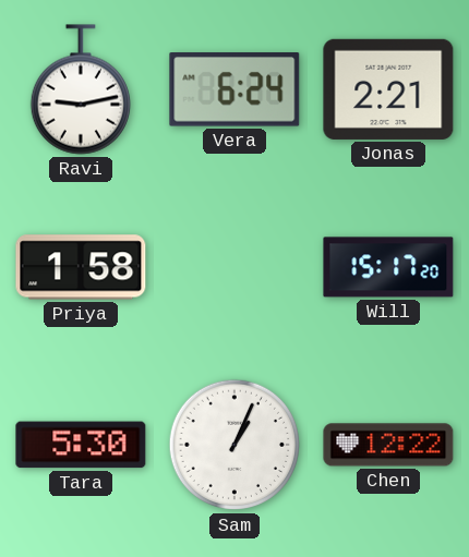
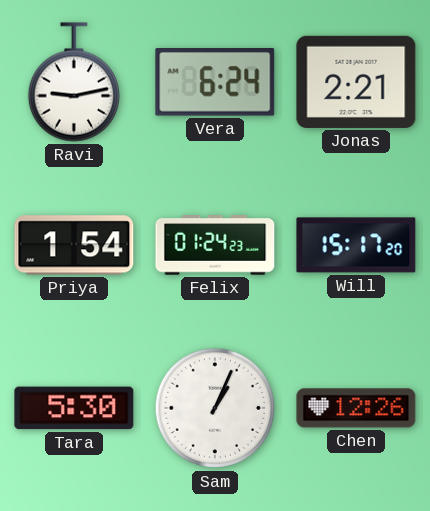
Priya: 1:58 -> 1:54 (74, 245)
Felix: none -> 01:24 (215, 245)
Chen: 12:22 -> 12:26 (356, 408)
